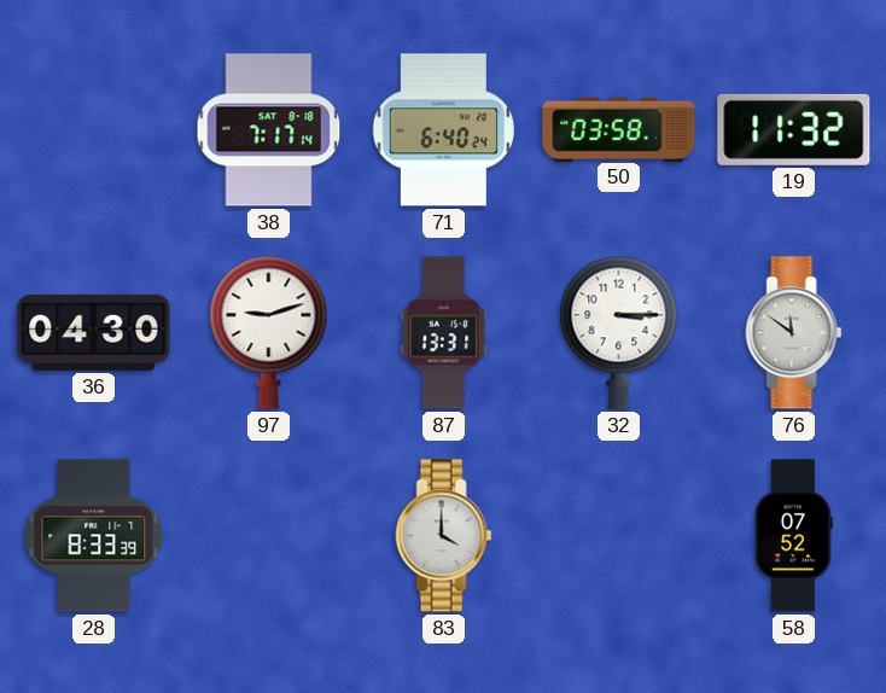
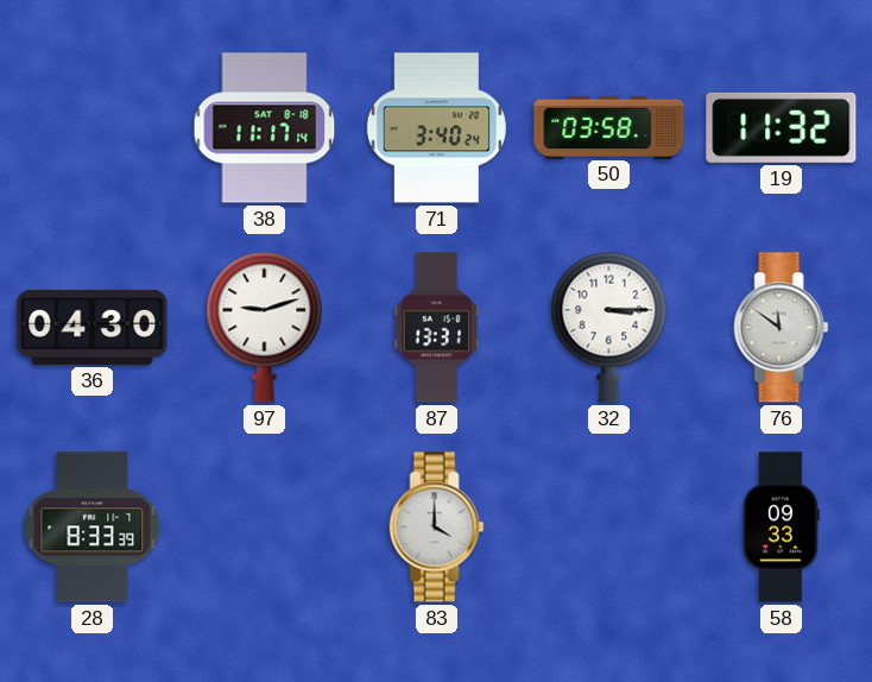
38: 7:17 -> 11:17 (265, 128)
71: 6:40 -> 3:40 (436, 128)
58: 07:52 -> 09:33 (781, 528)
